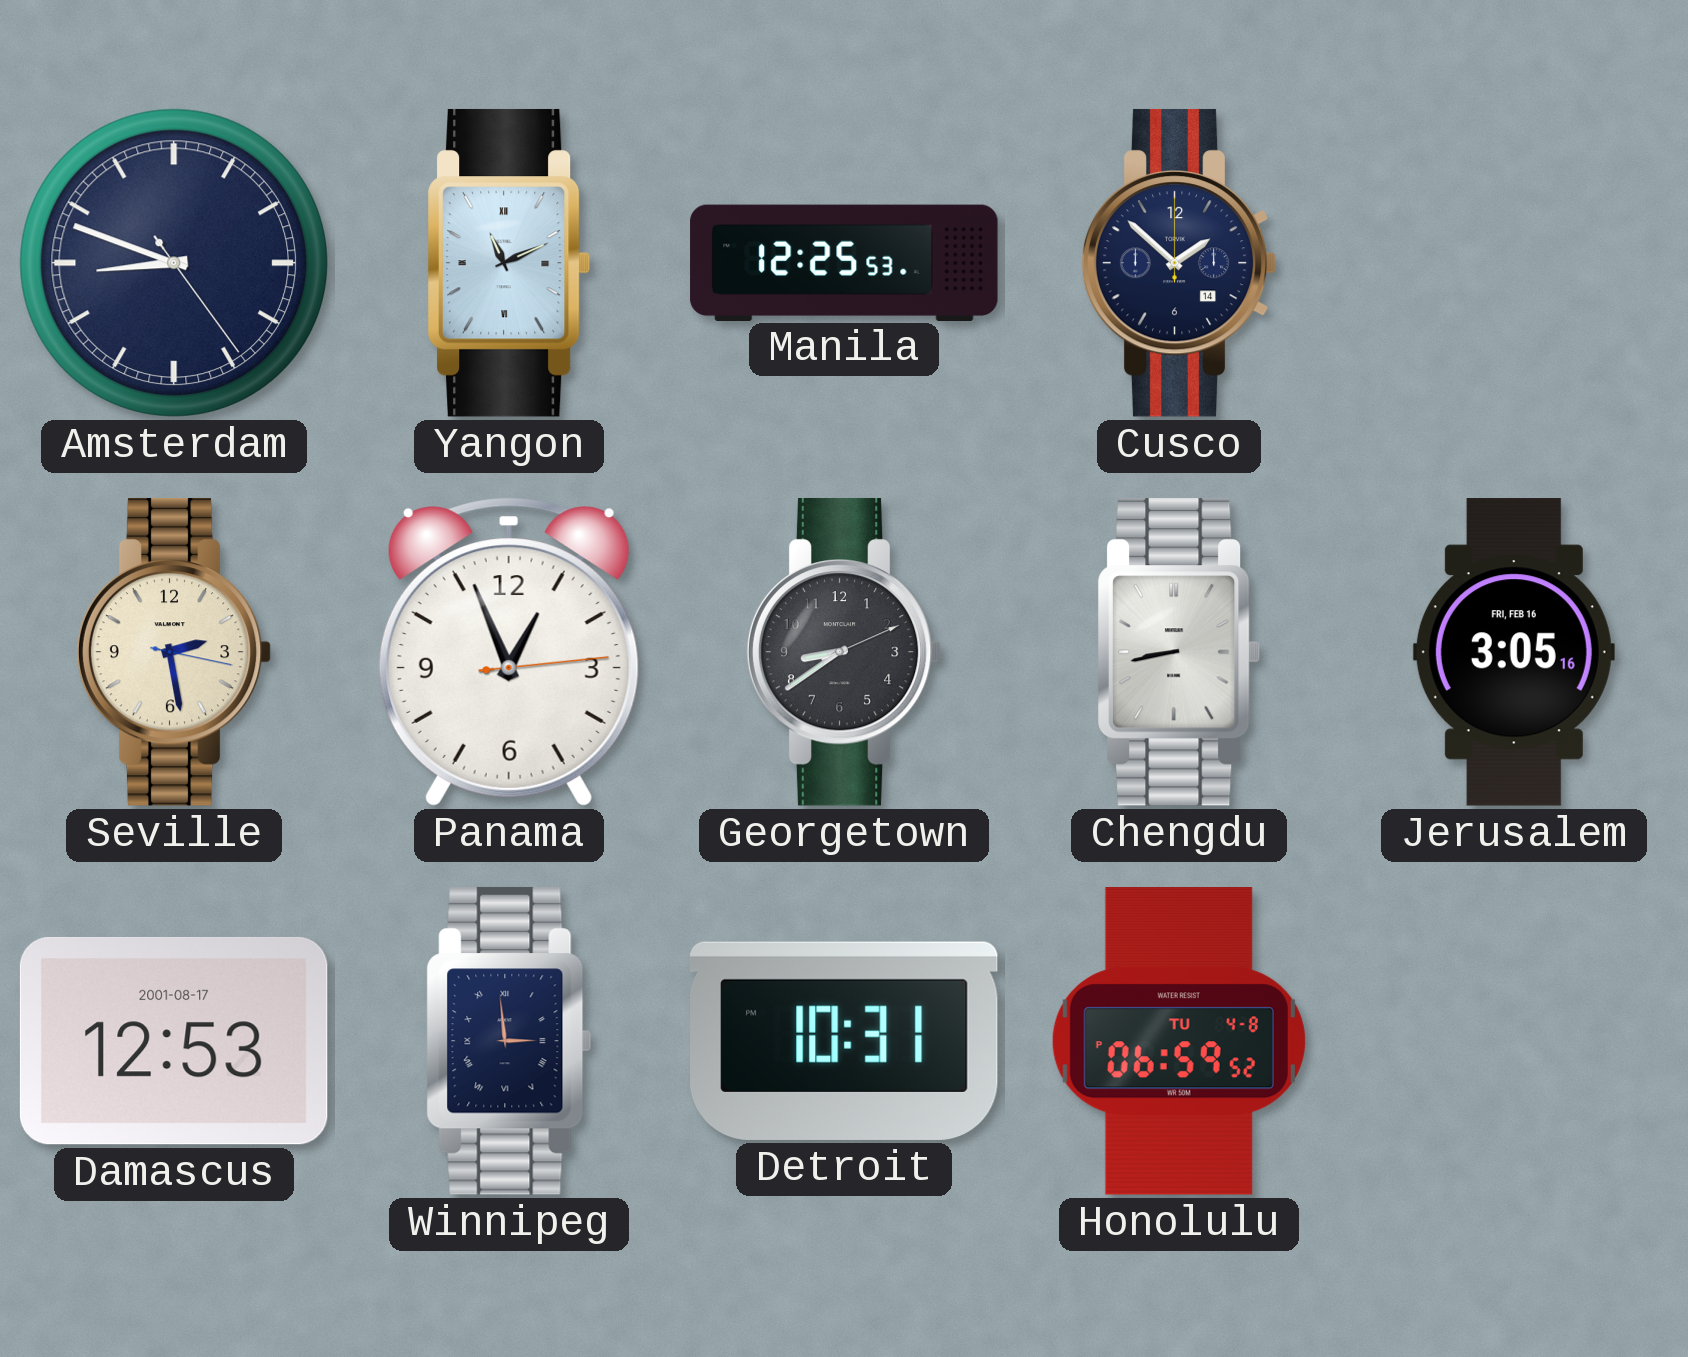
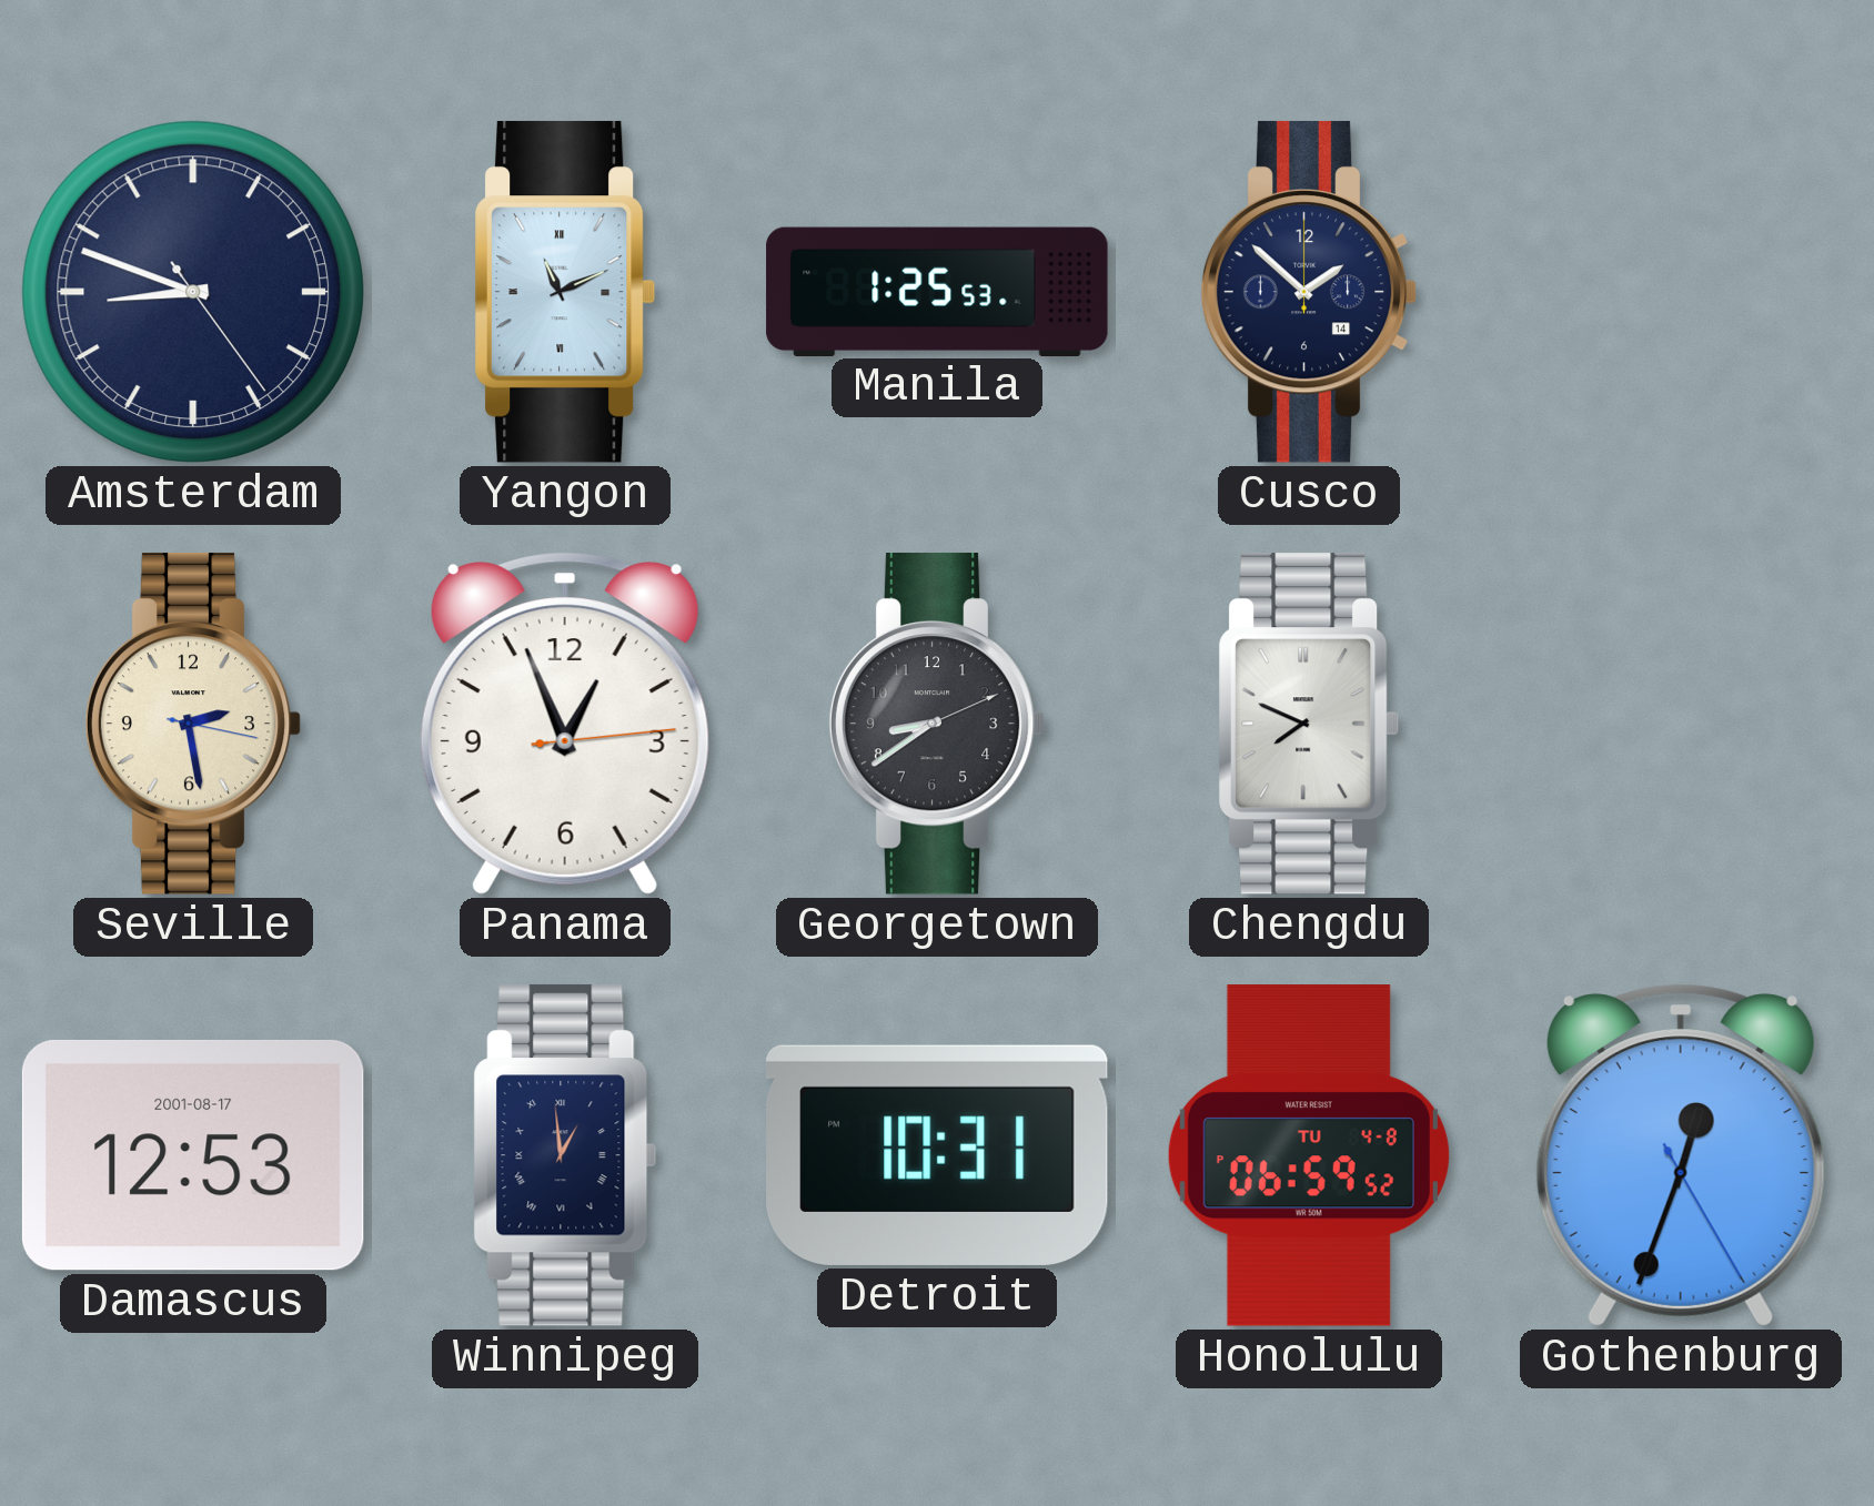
Manila: 12:25 -> 1:25 (937, 291)
Chengdu: 8:43 -> 7:49 (1309, 724)
Jerusalem: 3:05 -> none (1514, 652)
Winnipeg: 2:59 -> 12:59 (565, 1155)
Gothenburg: none -> 12:33 (1681, 1155)
